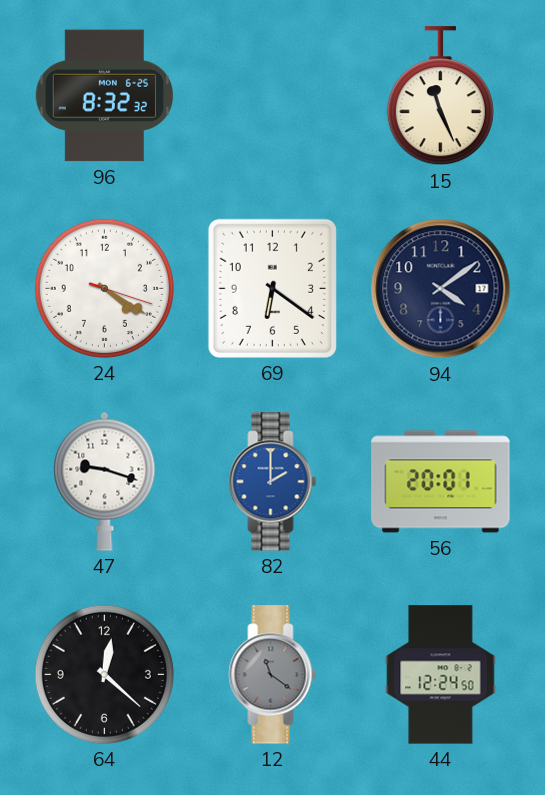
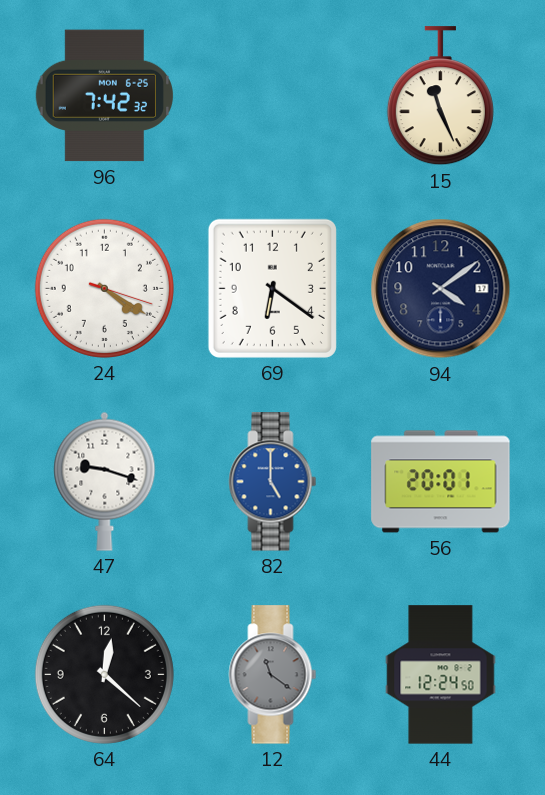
96: 8:32 -> 7:42 (104, 96)
82: 2:00 -> 5:00 (273, 482)
